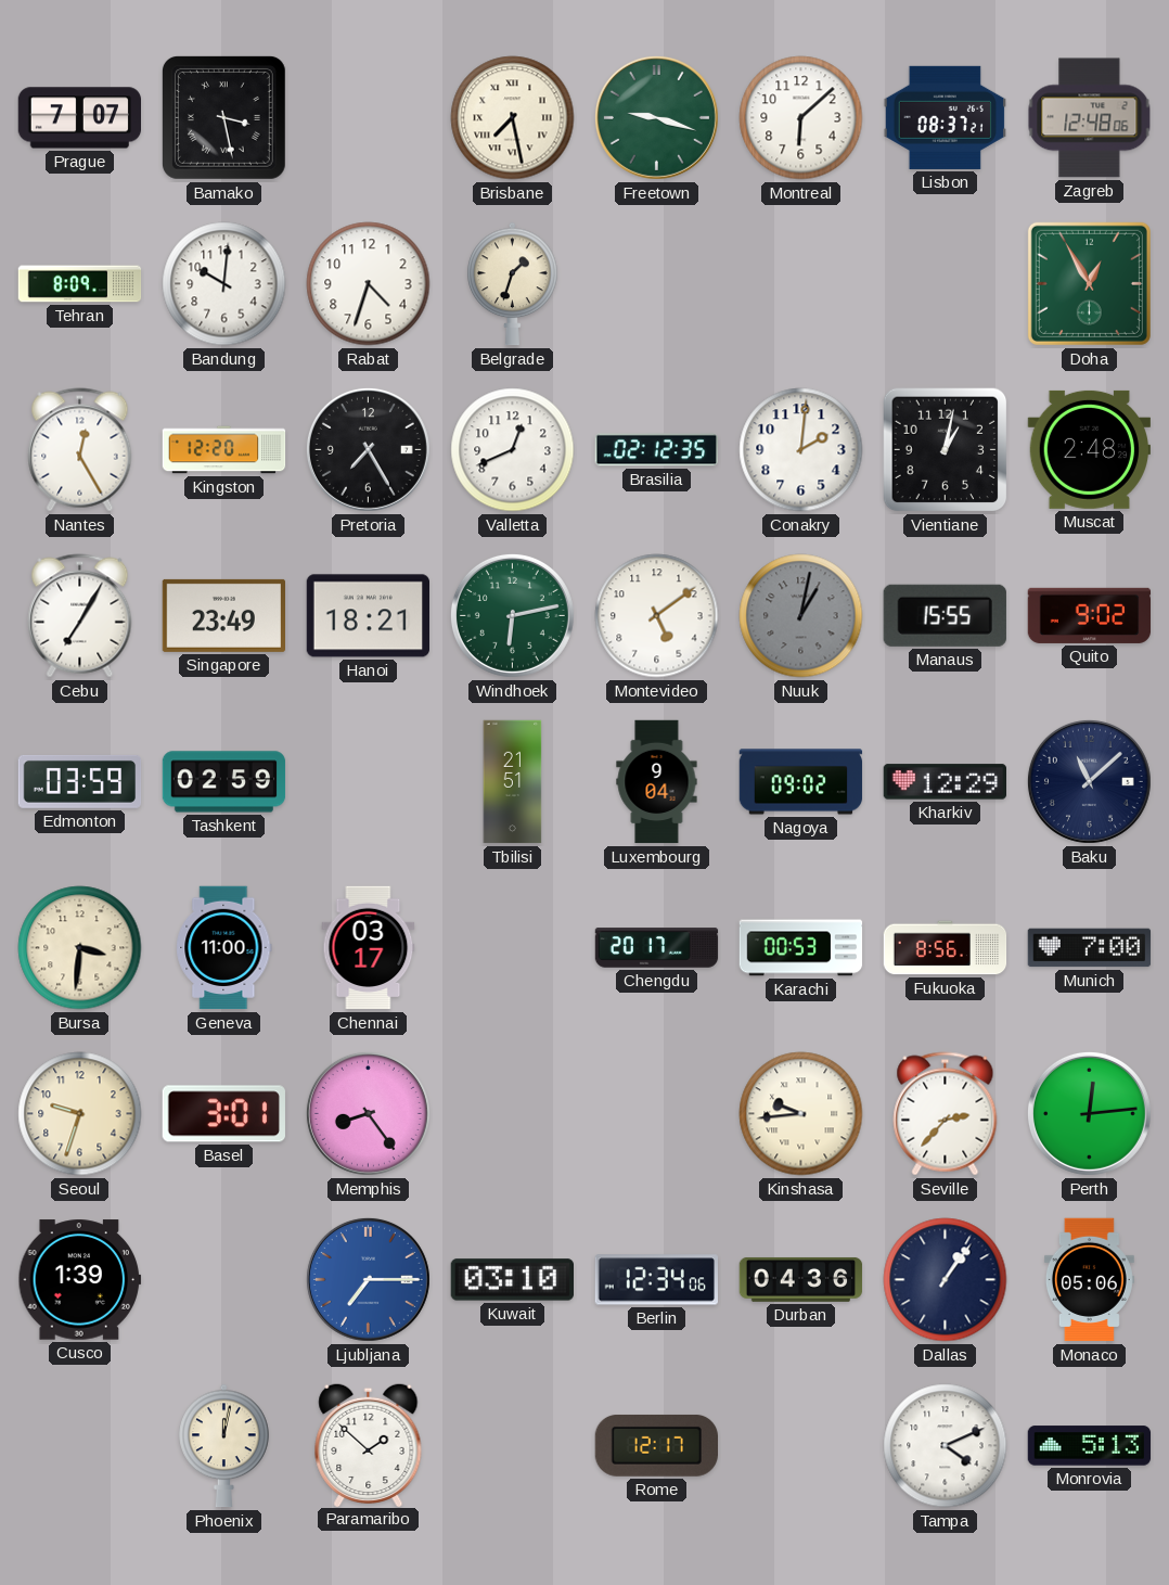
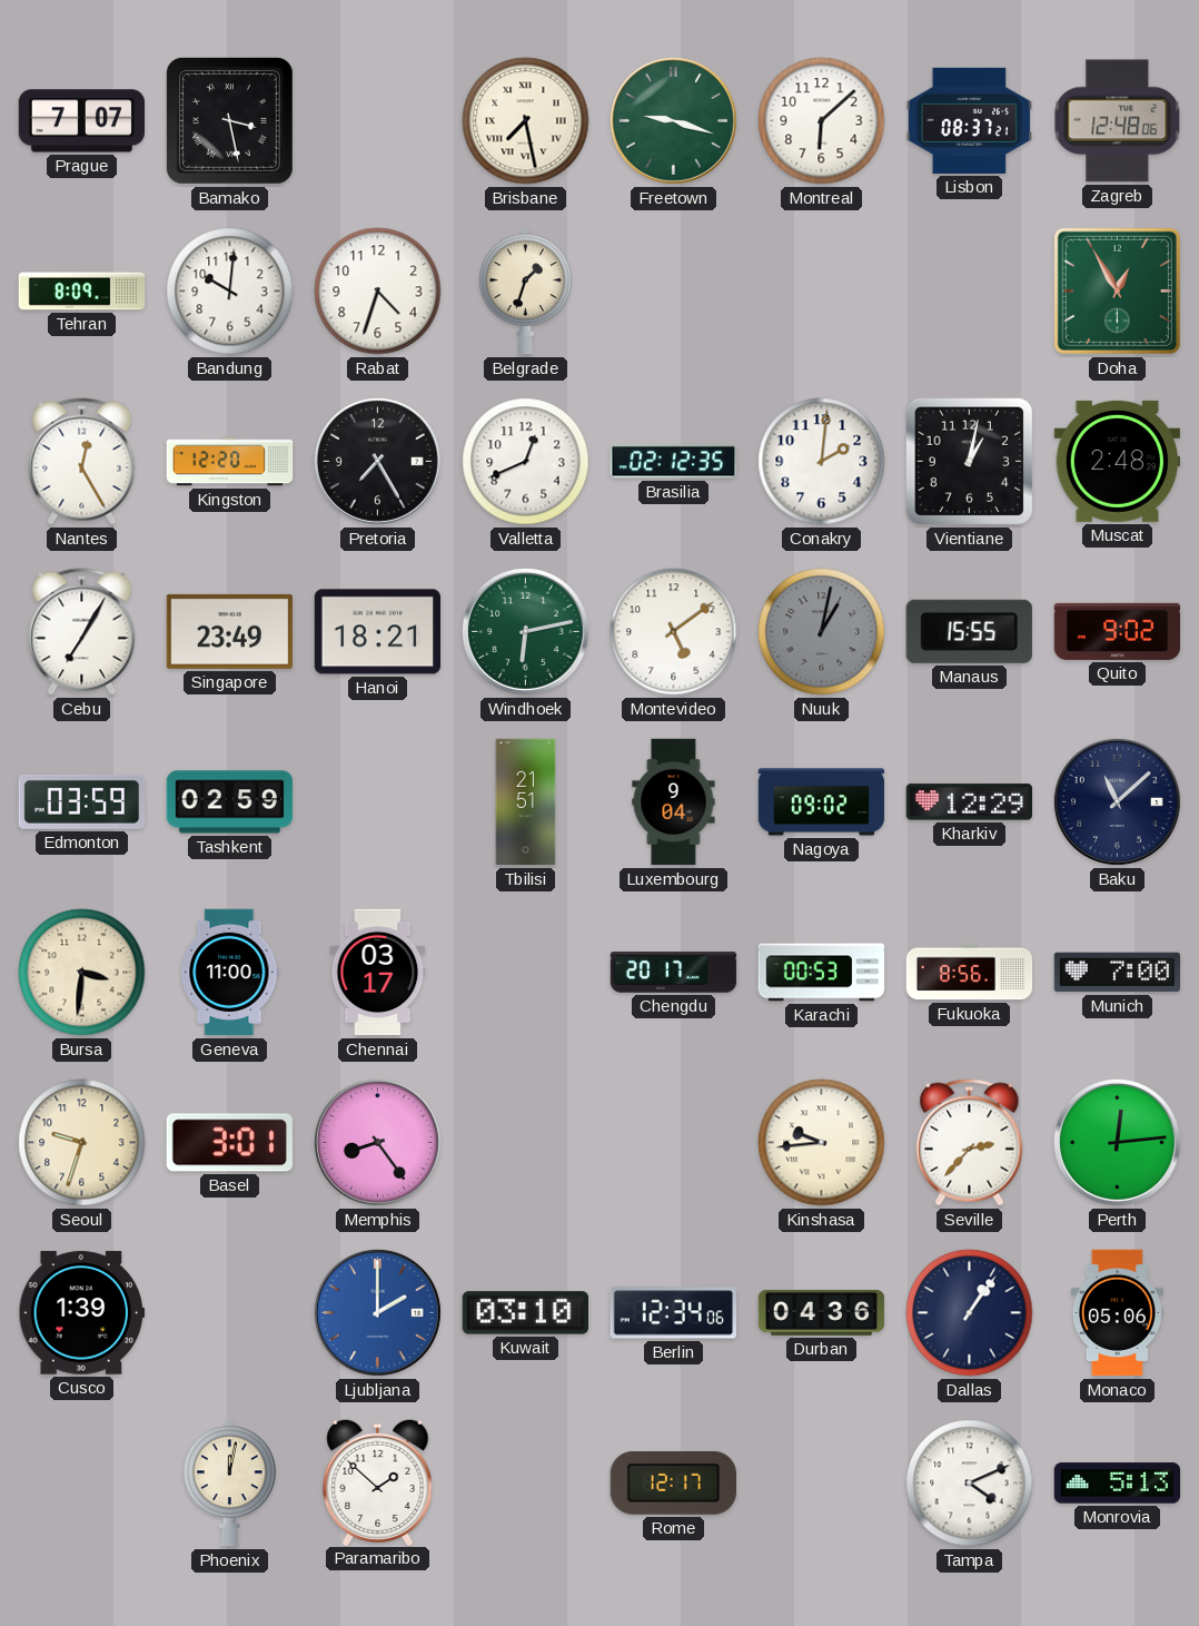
Ljubljana: 7:15 -> 2:00 (377, 1312)
